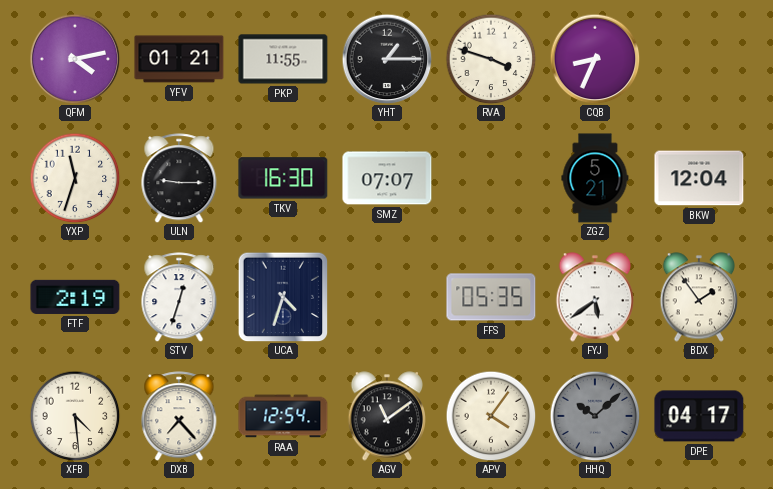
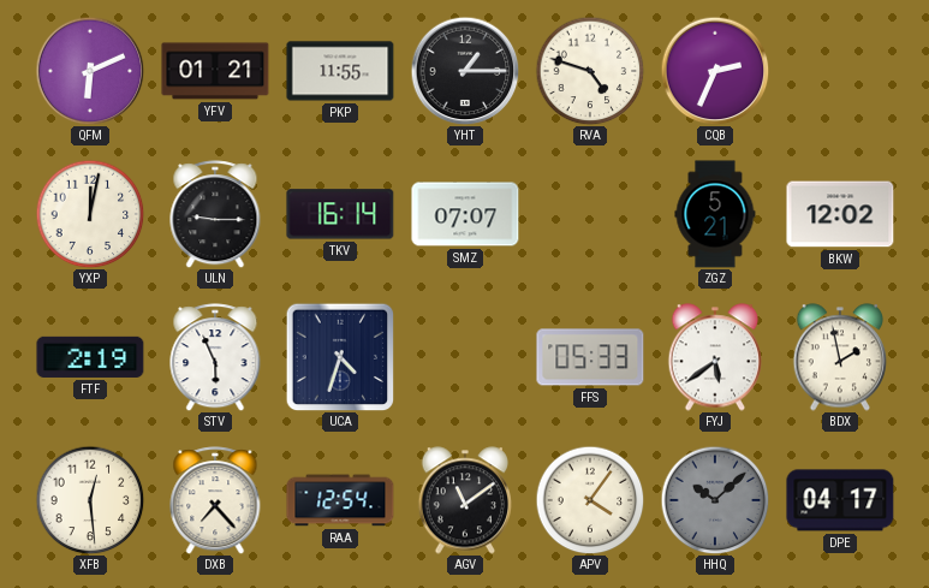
QFM: 4:13 -> 6:11 (90, 71)
RVA: 3:48 -> 4:48 (590, 71)
CQB: 8:34 -> 2:34 (715, 71)
YXP: 11:33 -> 12:02 (90, 214)
TKV: 16:30 -> 16:14 (340, 214)
BKW: 12:04 -> 12:02 (840, 214)
STV: 12:33 -> 5:56 (215, 357)
FFS: 05:35 -> 05:33 (590, 357)
BDX: 1:54 -> 1:58 (840, 357)
XFB: 4:29 -> 12:29 (90, 500)
